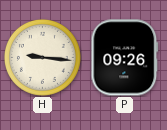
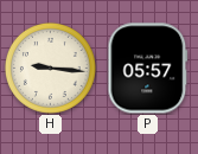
P: 09:26 -> 05:57 (148, 69)
